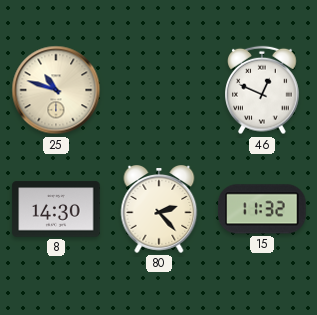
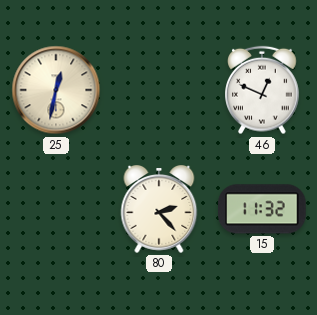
25: 10:48 -> 12:32 (56, 90)
8: 14:30 -> none (56, 209)
